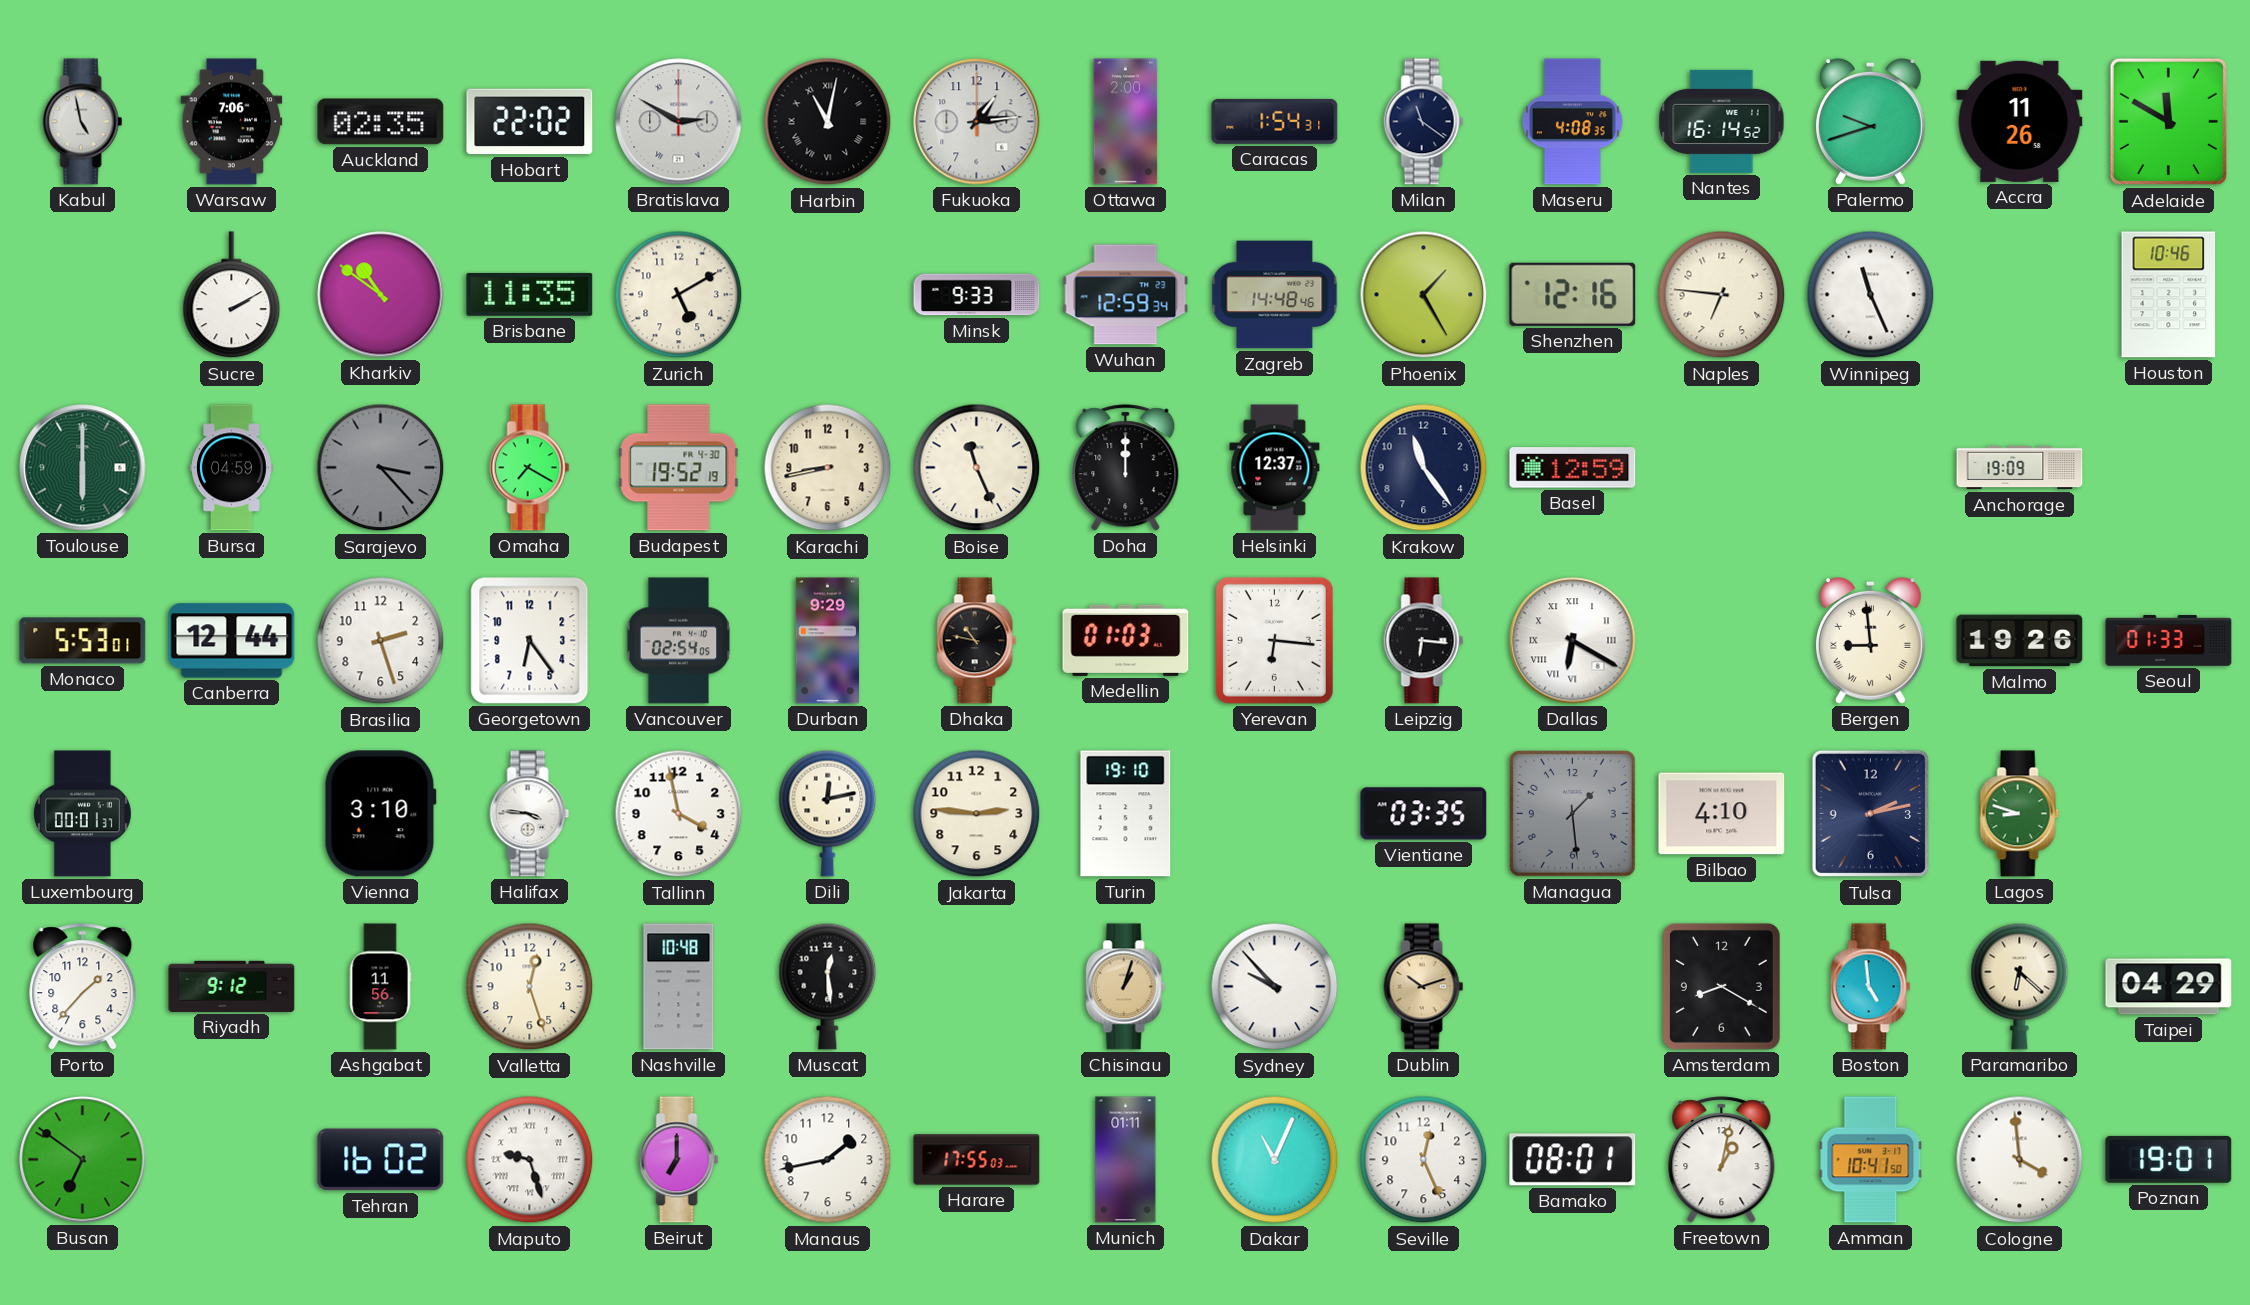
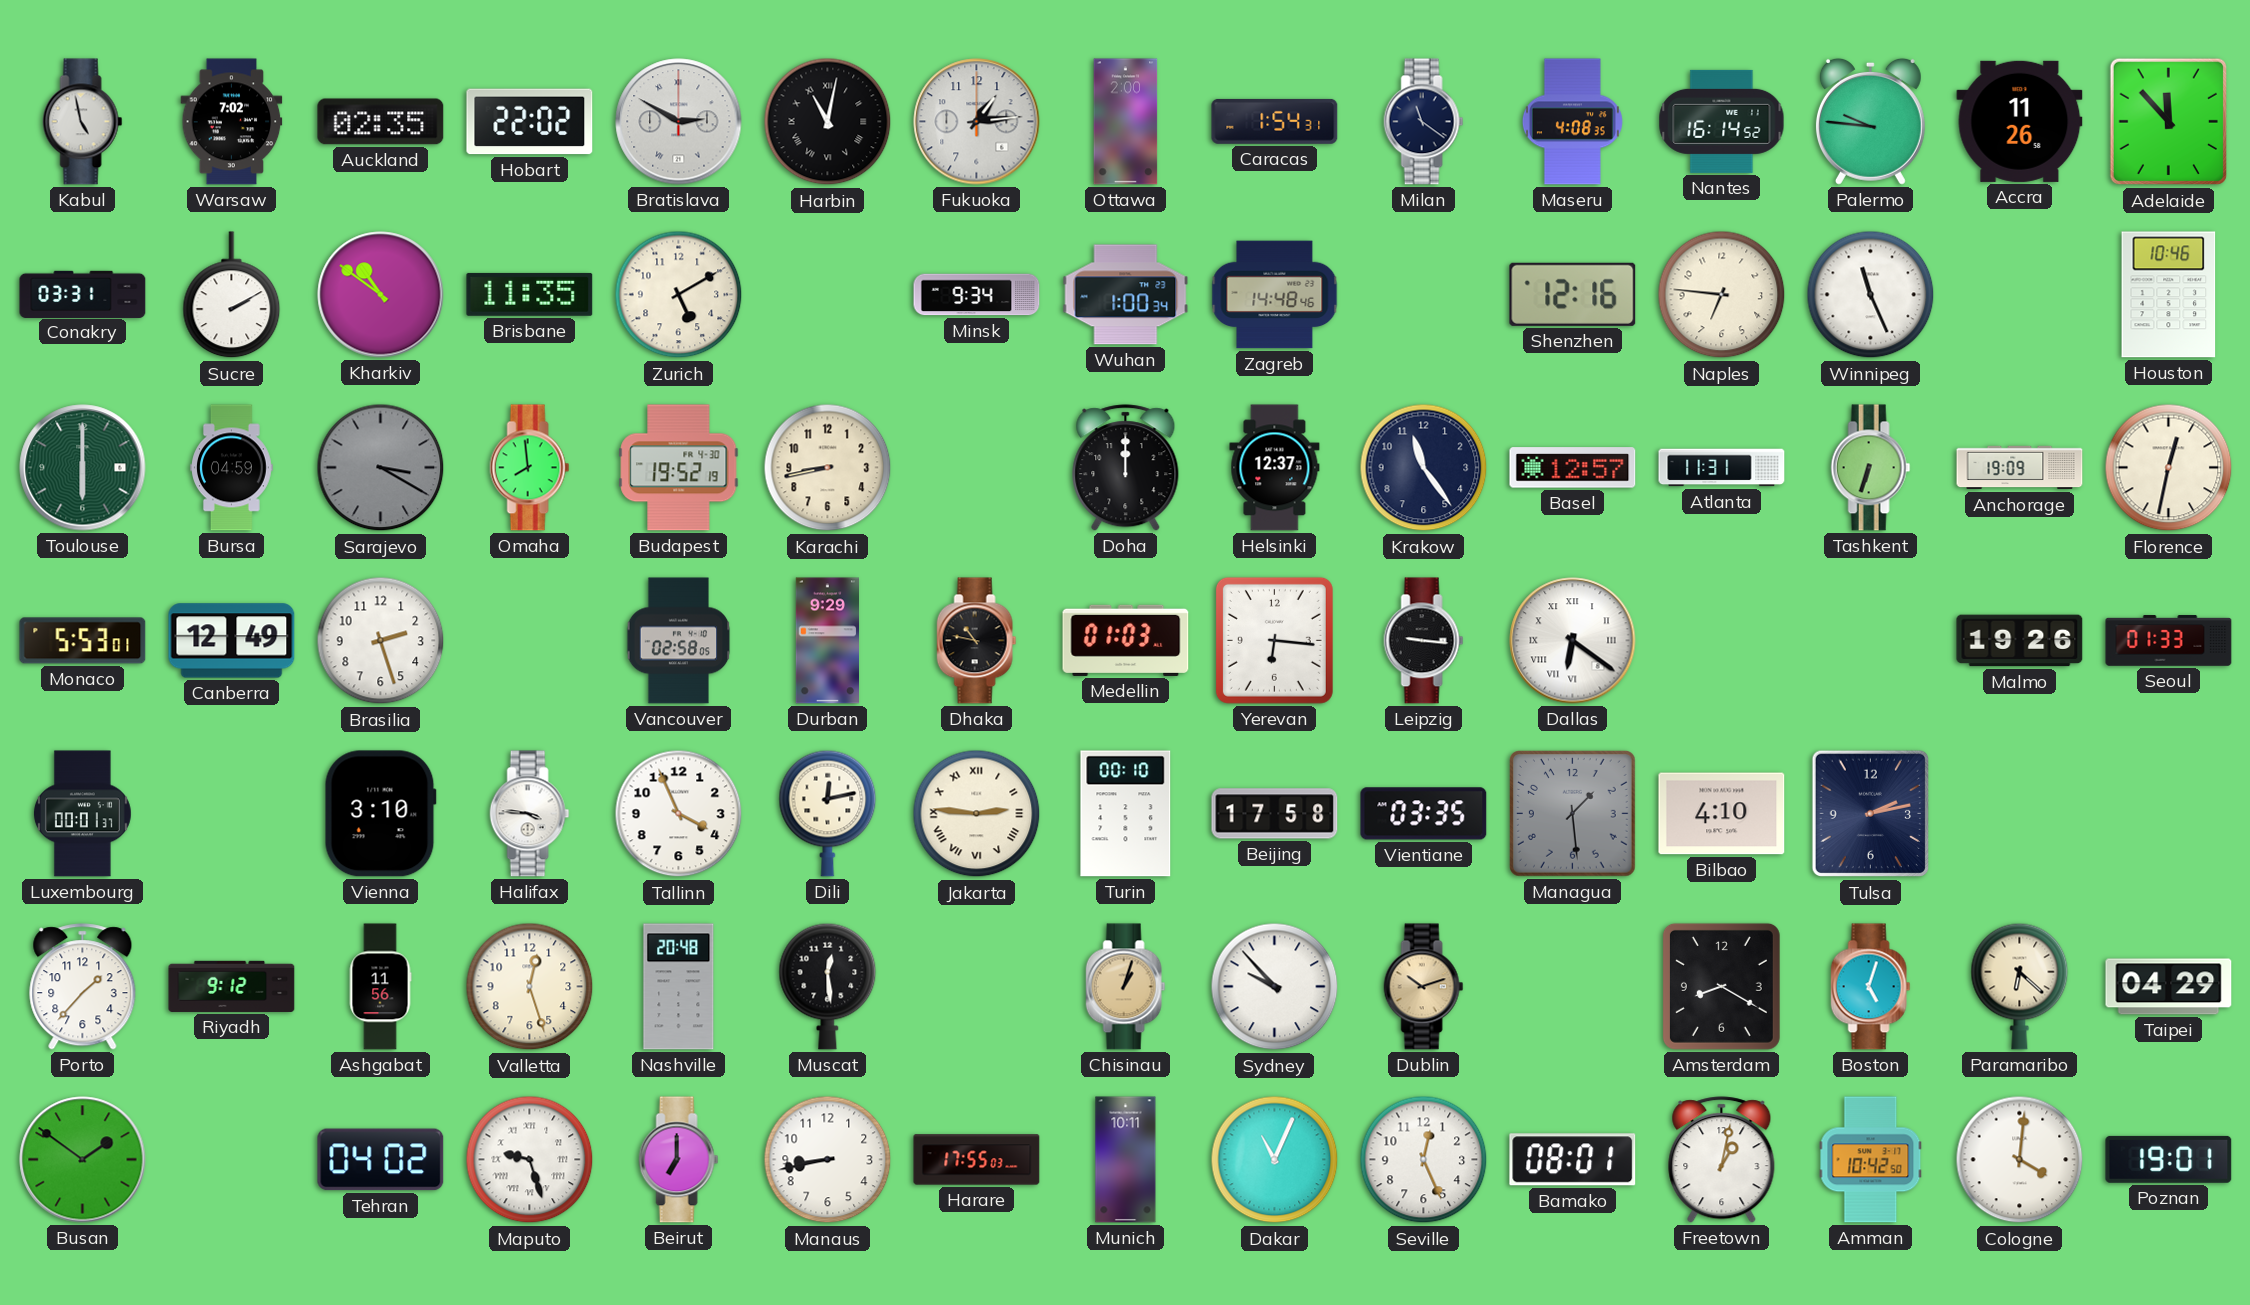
Warsaw: 7:06 -> 7:02 (232, 122)
Palermo: 9:42 -> 9:46 (1870, 121)
Adelaide: 11:50 -> 11:53 (2168, 122)
Conakry: none -> 03:31 (83, 294)
Minsk: 9:33 -> 9:34 (977, 295)
Wuhan: 12:59 -> 1:00 (1126, 295)
Phoenix: 1:25 -> none (1424, 295)
Sarajevo: 3:23 -> 3:20 (381, 468)
Omaha: 7:20 -> 7:59 (530, 468)
Boise: 11:26 -> none (977, 468)
Basel: 12:59 -> 12:57 (1573, 468)
Atlanta: none -> 11:31 (1722, 468)
Tashkent: none -> 6:33 (1871, 468)
Florence: none -> 12:32 (2169, 468)
Canberra: 12:44 -> 12:49 (232, 641)
Georgetown: 6:24 -> none (530, 641)
Vancouver: 02:54 -> 02:58 (679, 641)
Leipzig: 6:16 -> 9:16 (1424, 641)
Dallas: 6:20 -> 6:21 (1573, 641)
Bergen: 8:59 -> none (1870, 640)
Tallinn: 3:58 -> 3:56 (679, 814)
Jakarta numerals: Arabic -> Roman (977, 814)
Turin: 19:10 -> 00:10 (1126, 814)
Beijing: none -> 17:58 (1275, 814)
Lagos: 8:48 -> none (2020, 814)
Nashville: 10:48 -> 20:48 (679, 987)
Boston: 4:59 -> 5:03 (1871, 987)
Busan: 6:51 -> 1:51 (83, 1160)
Tehran: 16:02 -> 04:02 (381, 1160)
Manaus: 1:43 -> 8:43 (828, 1160)
Munich: 01:11 -> 10:11 (1126, 1160)
Amman: 10:41 -> 10:42 (1871, 1160)
Cologne: 3:59 -> 4:01 (2020, 1160)
